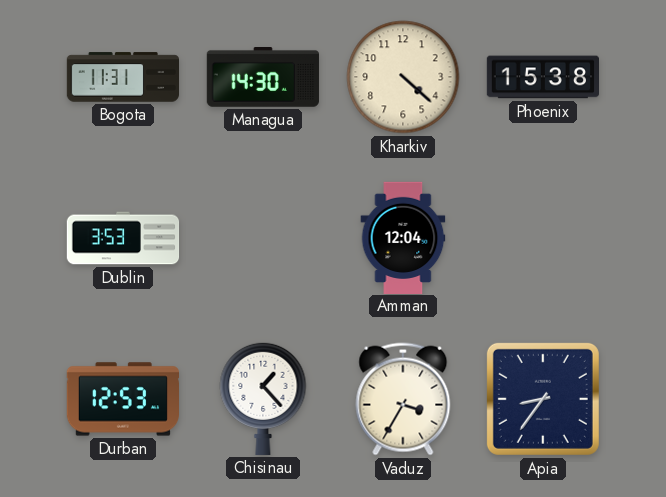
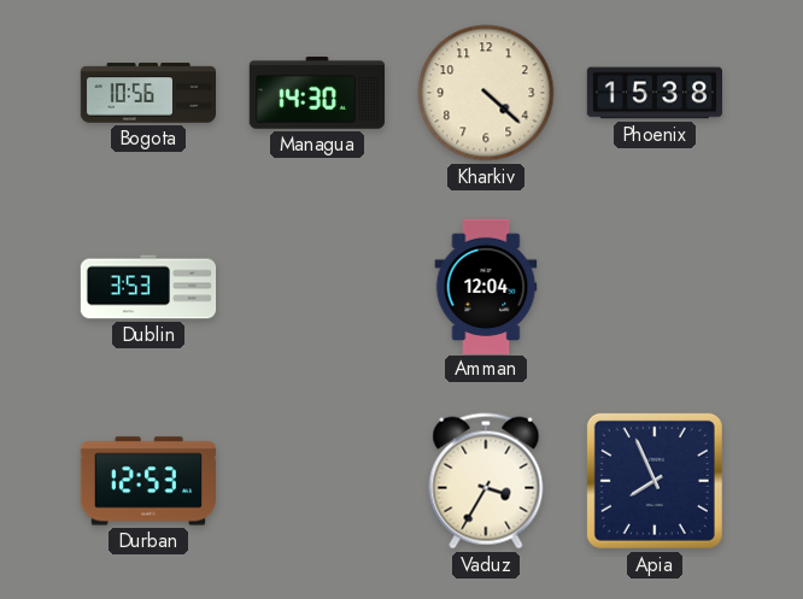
Bogota: 11:31 -> 10:56 (147, 93)
Chisinau: 1:23 -> none (263, 398)
Apia: 8:36 -> 7:56 (655, 481)
